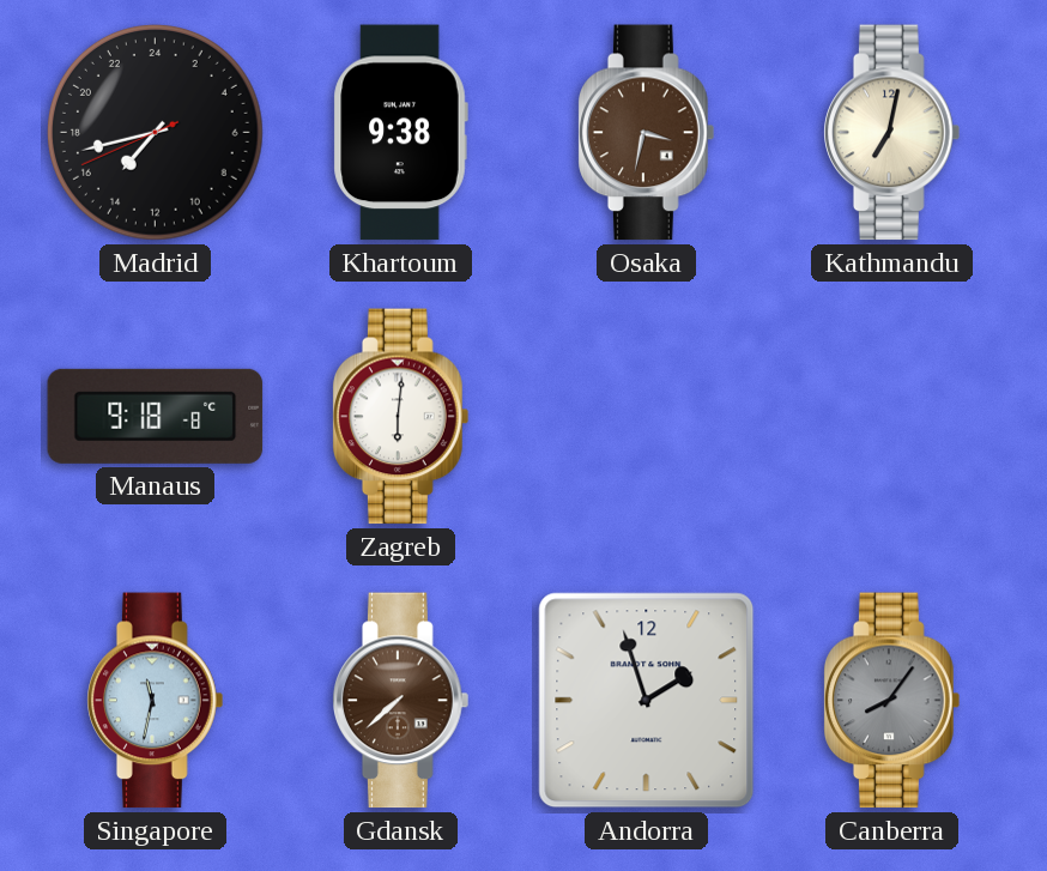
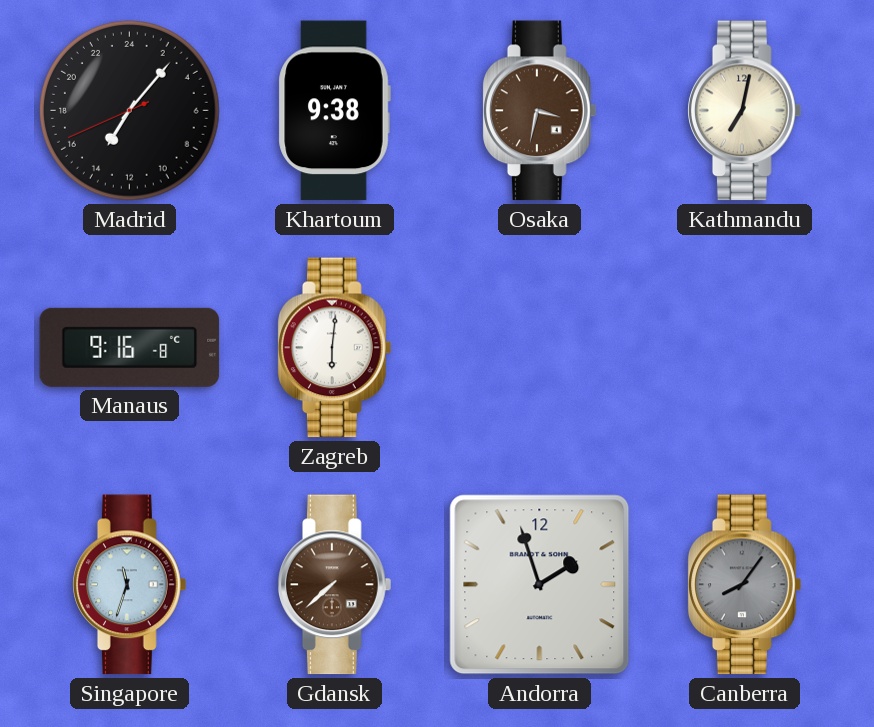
Madrid: 14:42 -> 14:06 (129, 110)
Manaus: 9:18 -> 9:16 (130, 347)
Singapore: 11:32 -> 11:33 (130, 585)
